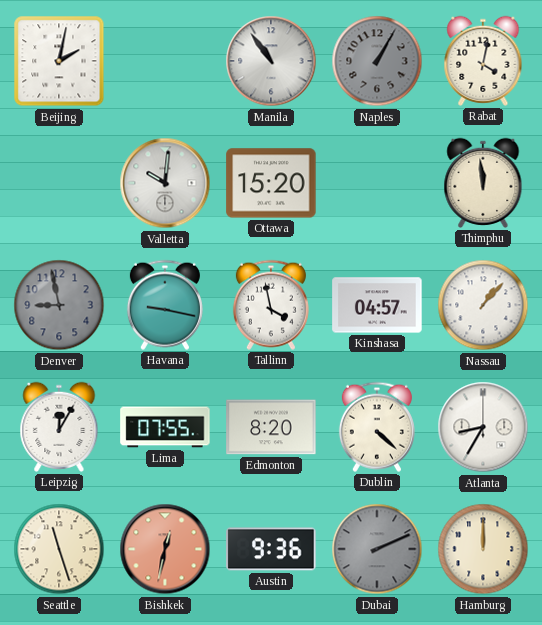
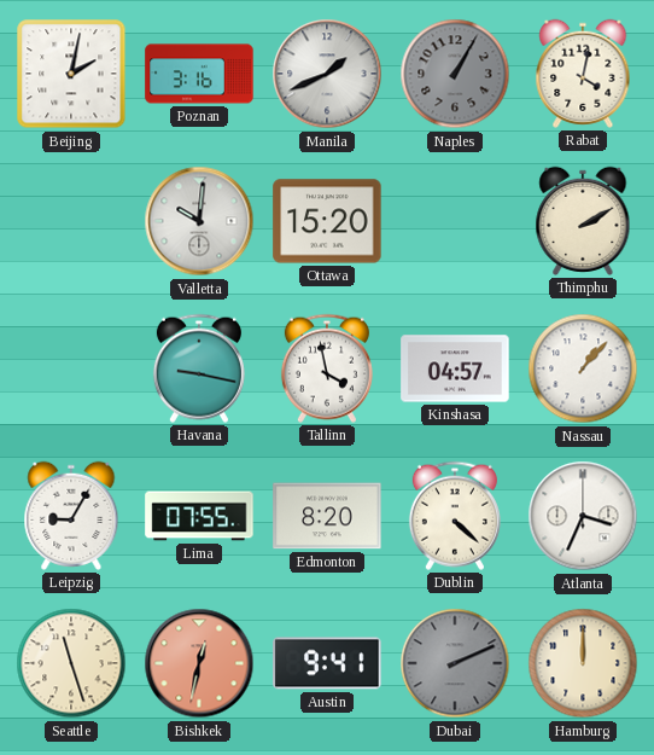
Poznan: none -> 3:16 (199, 74)
Manila: 10:54 -> 1:41 (327, 74)
Thimphu: 11:59 -> 2:10 (583, 221)
Denver: 8:58 -> none (59, 305)
Leipzig: 12:05 -> 9:05 (71, 516)
Atlanta: 8:35 -> 3:34 (583, 516)
Austin: 9:36 -> 9:41 (327, 663)
